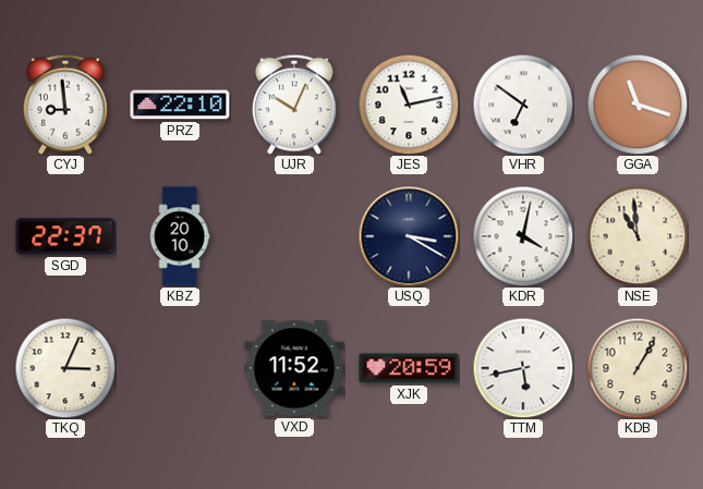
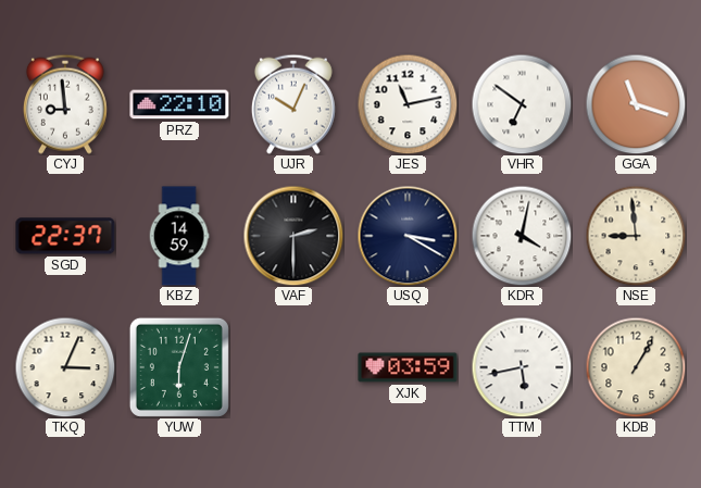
KBZ: 20:10 -> 14:59 (179, 236)
VAF: none -> 2:30 (293, 236)
NSE: 10:59 -> 8:59 (636, 236)
YUW: none -> 6:03 (179, 367)
VXD: 11:52 -> none (294, 368)
XJK: 20:59 -> 03:59 (408, 367)
